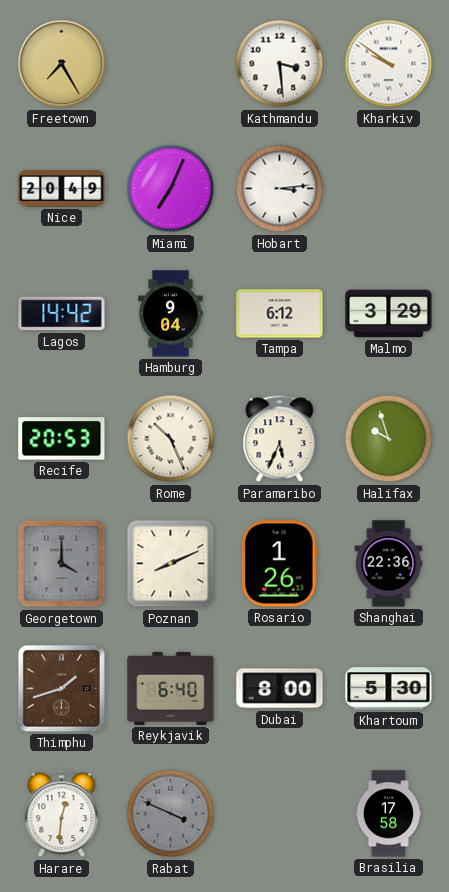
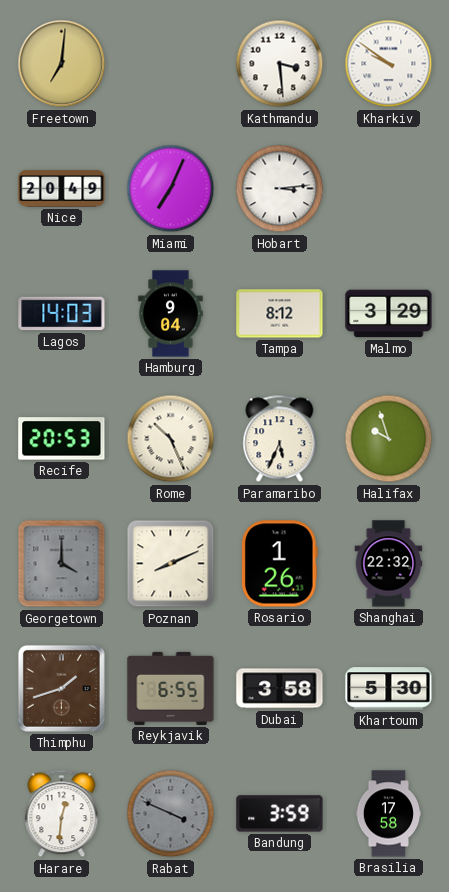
Freetown: 7:25 -> 7:01 (62, 64)
Lagos: 14:42 -> 14:03 (62, 314)
Tampa: 6:12 -> 8:12 (280, 314)
Shanghai: 22:36 -> 22:32 (389, 564)
Reykjavik: 6:40 -> 6:55 (171, 688)
Dubai: 8:00 -> 3:58 (280, 689)
Bandung: none -> 3:59 (280, 814)
